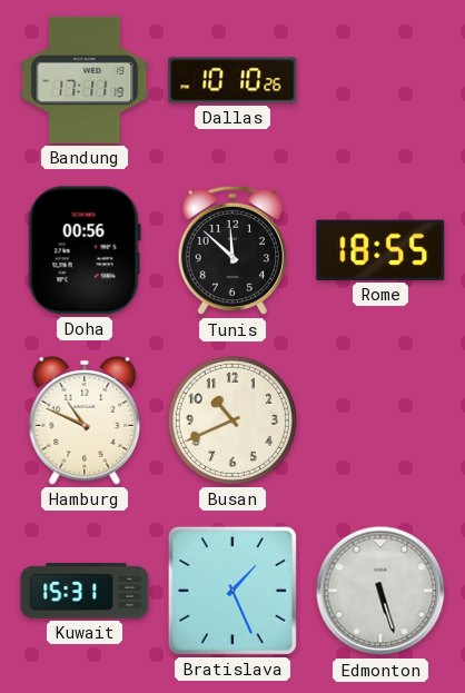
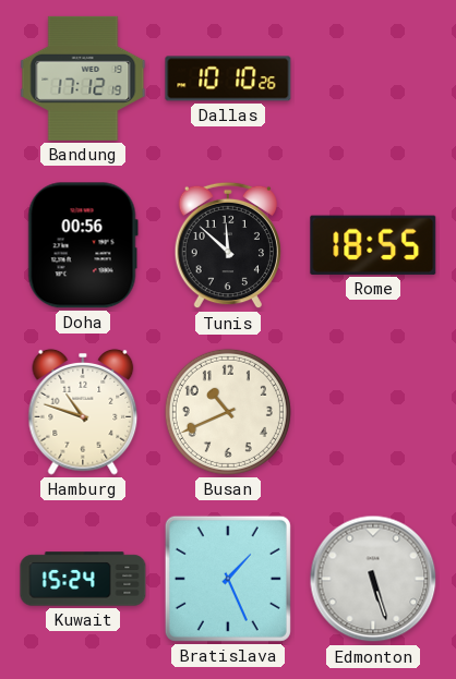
Bandung: 17:11 -> 17:12 (83, 78)
Hamburg: 10:49 -> 10:48 (83, 412)
Kuwait: 15:31 -> 15:24 (83, 579)
